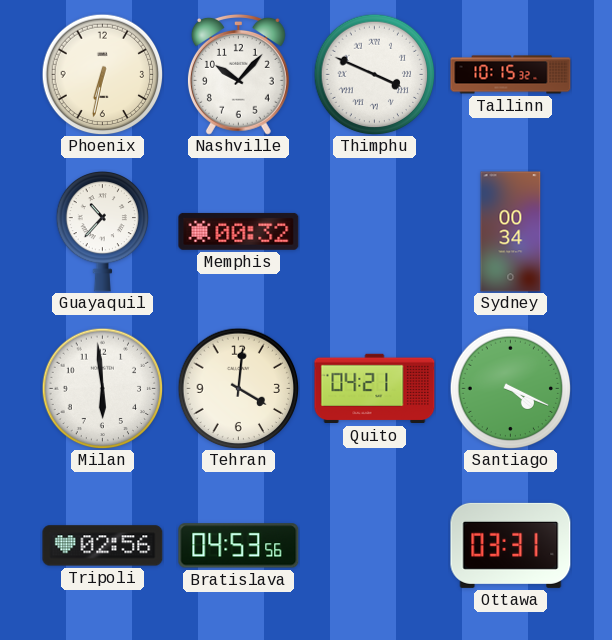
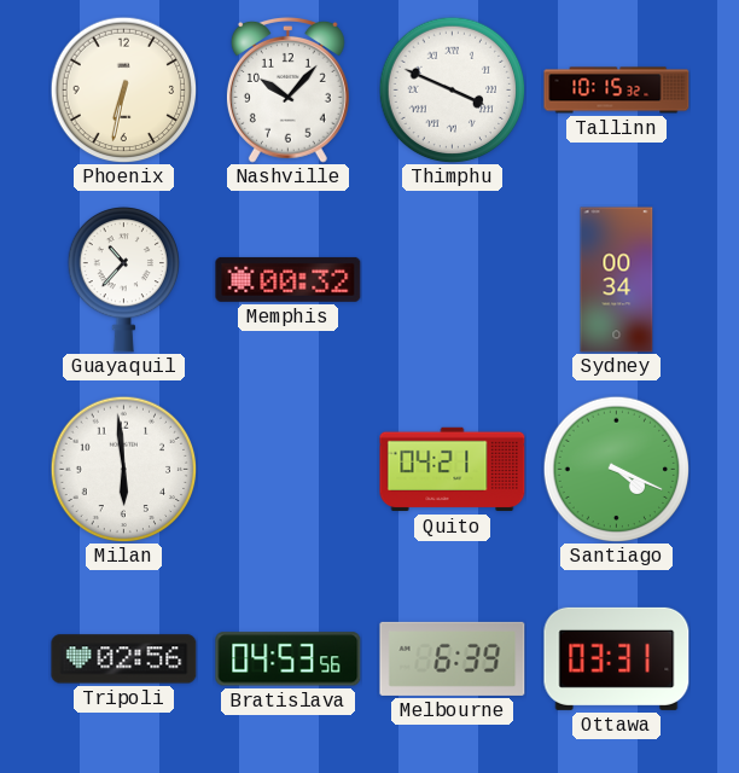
Tehran: 4:01 -> none (238, 388)
Melbourne: none -> 6:39 (453, 658)
